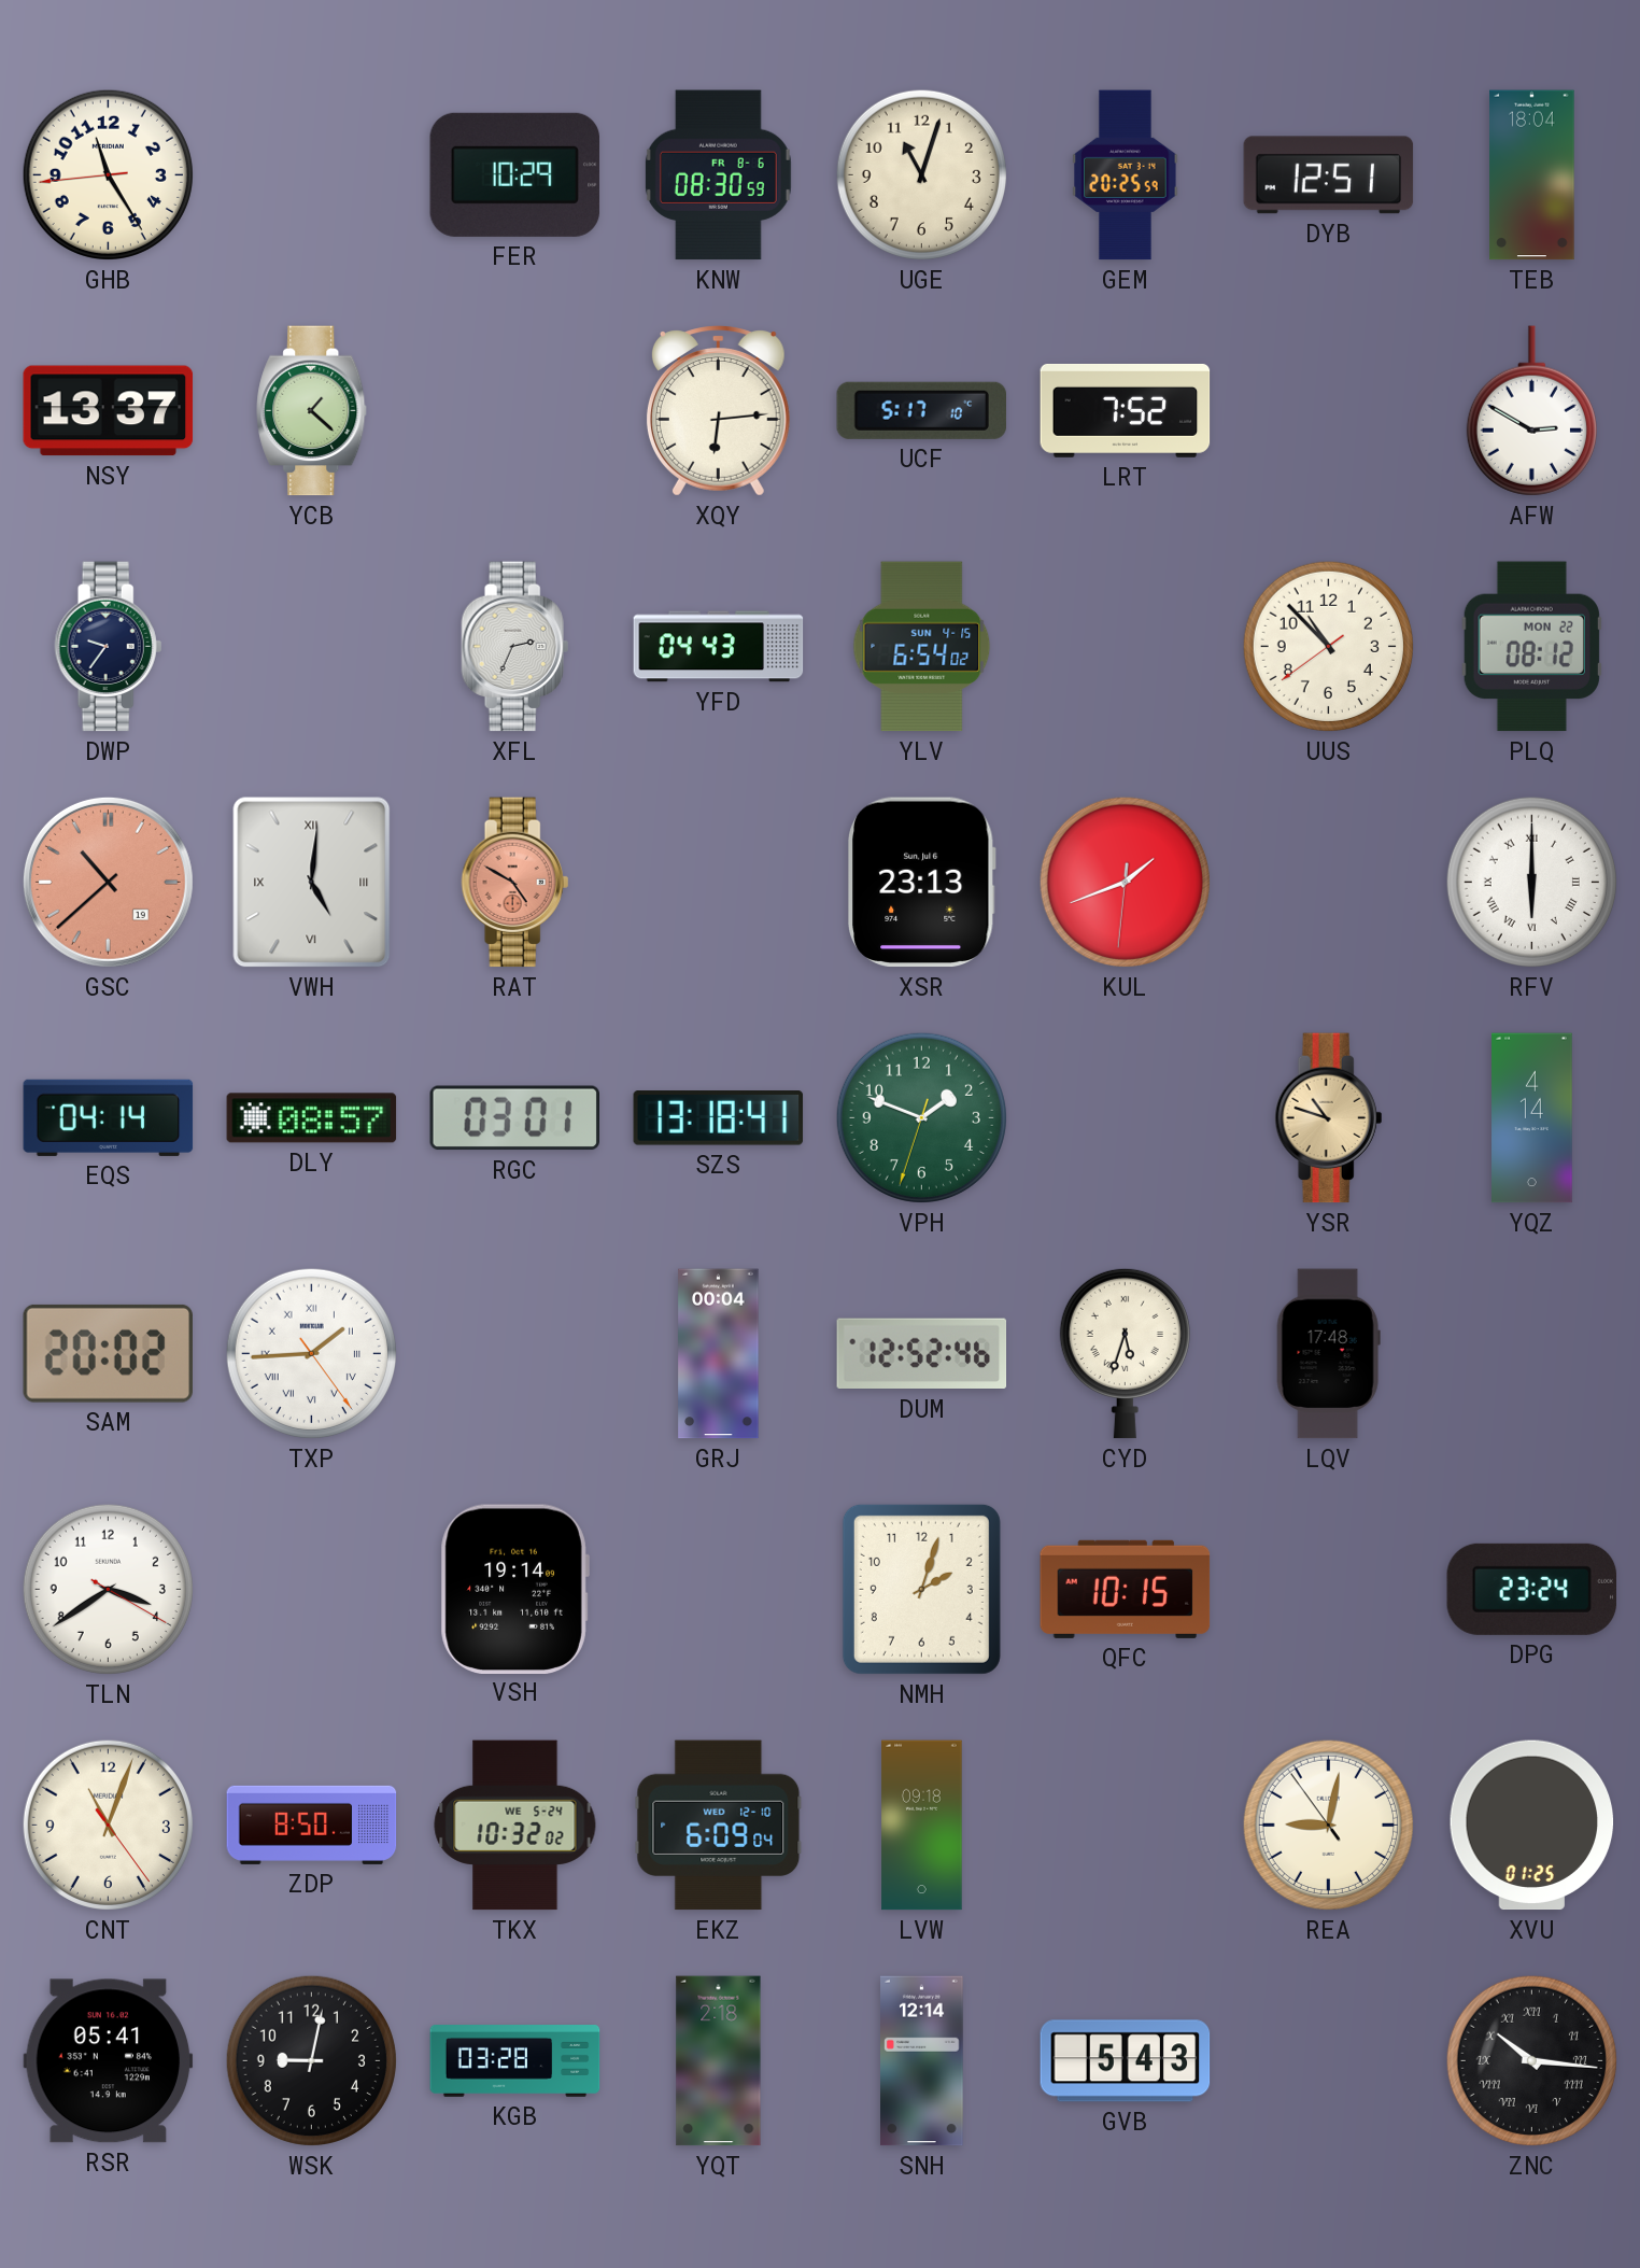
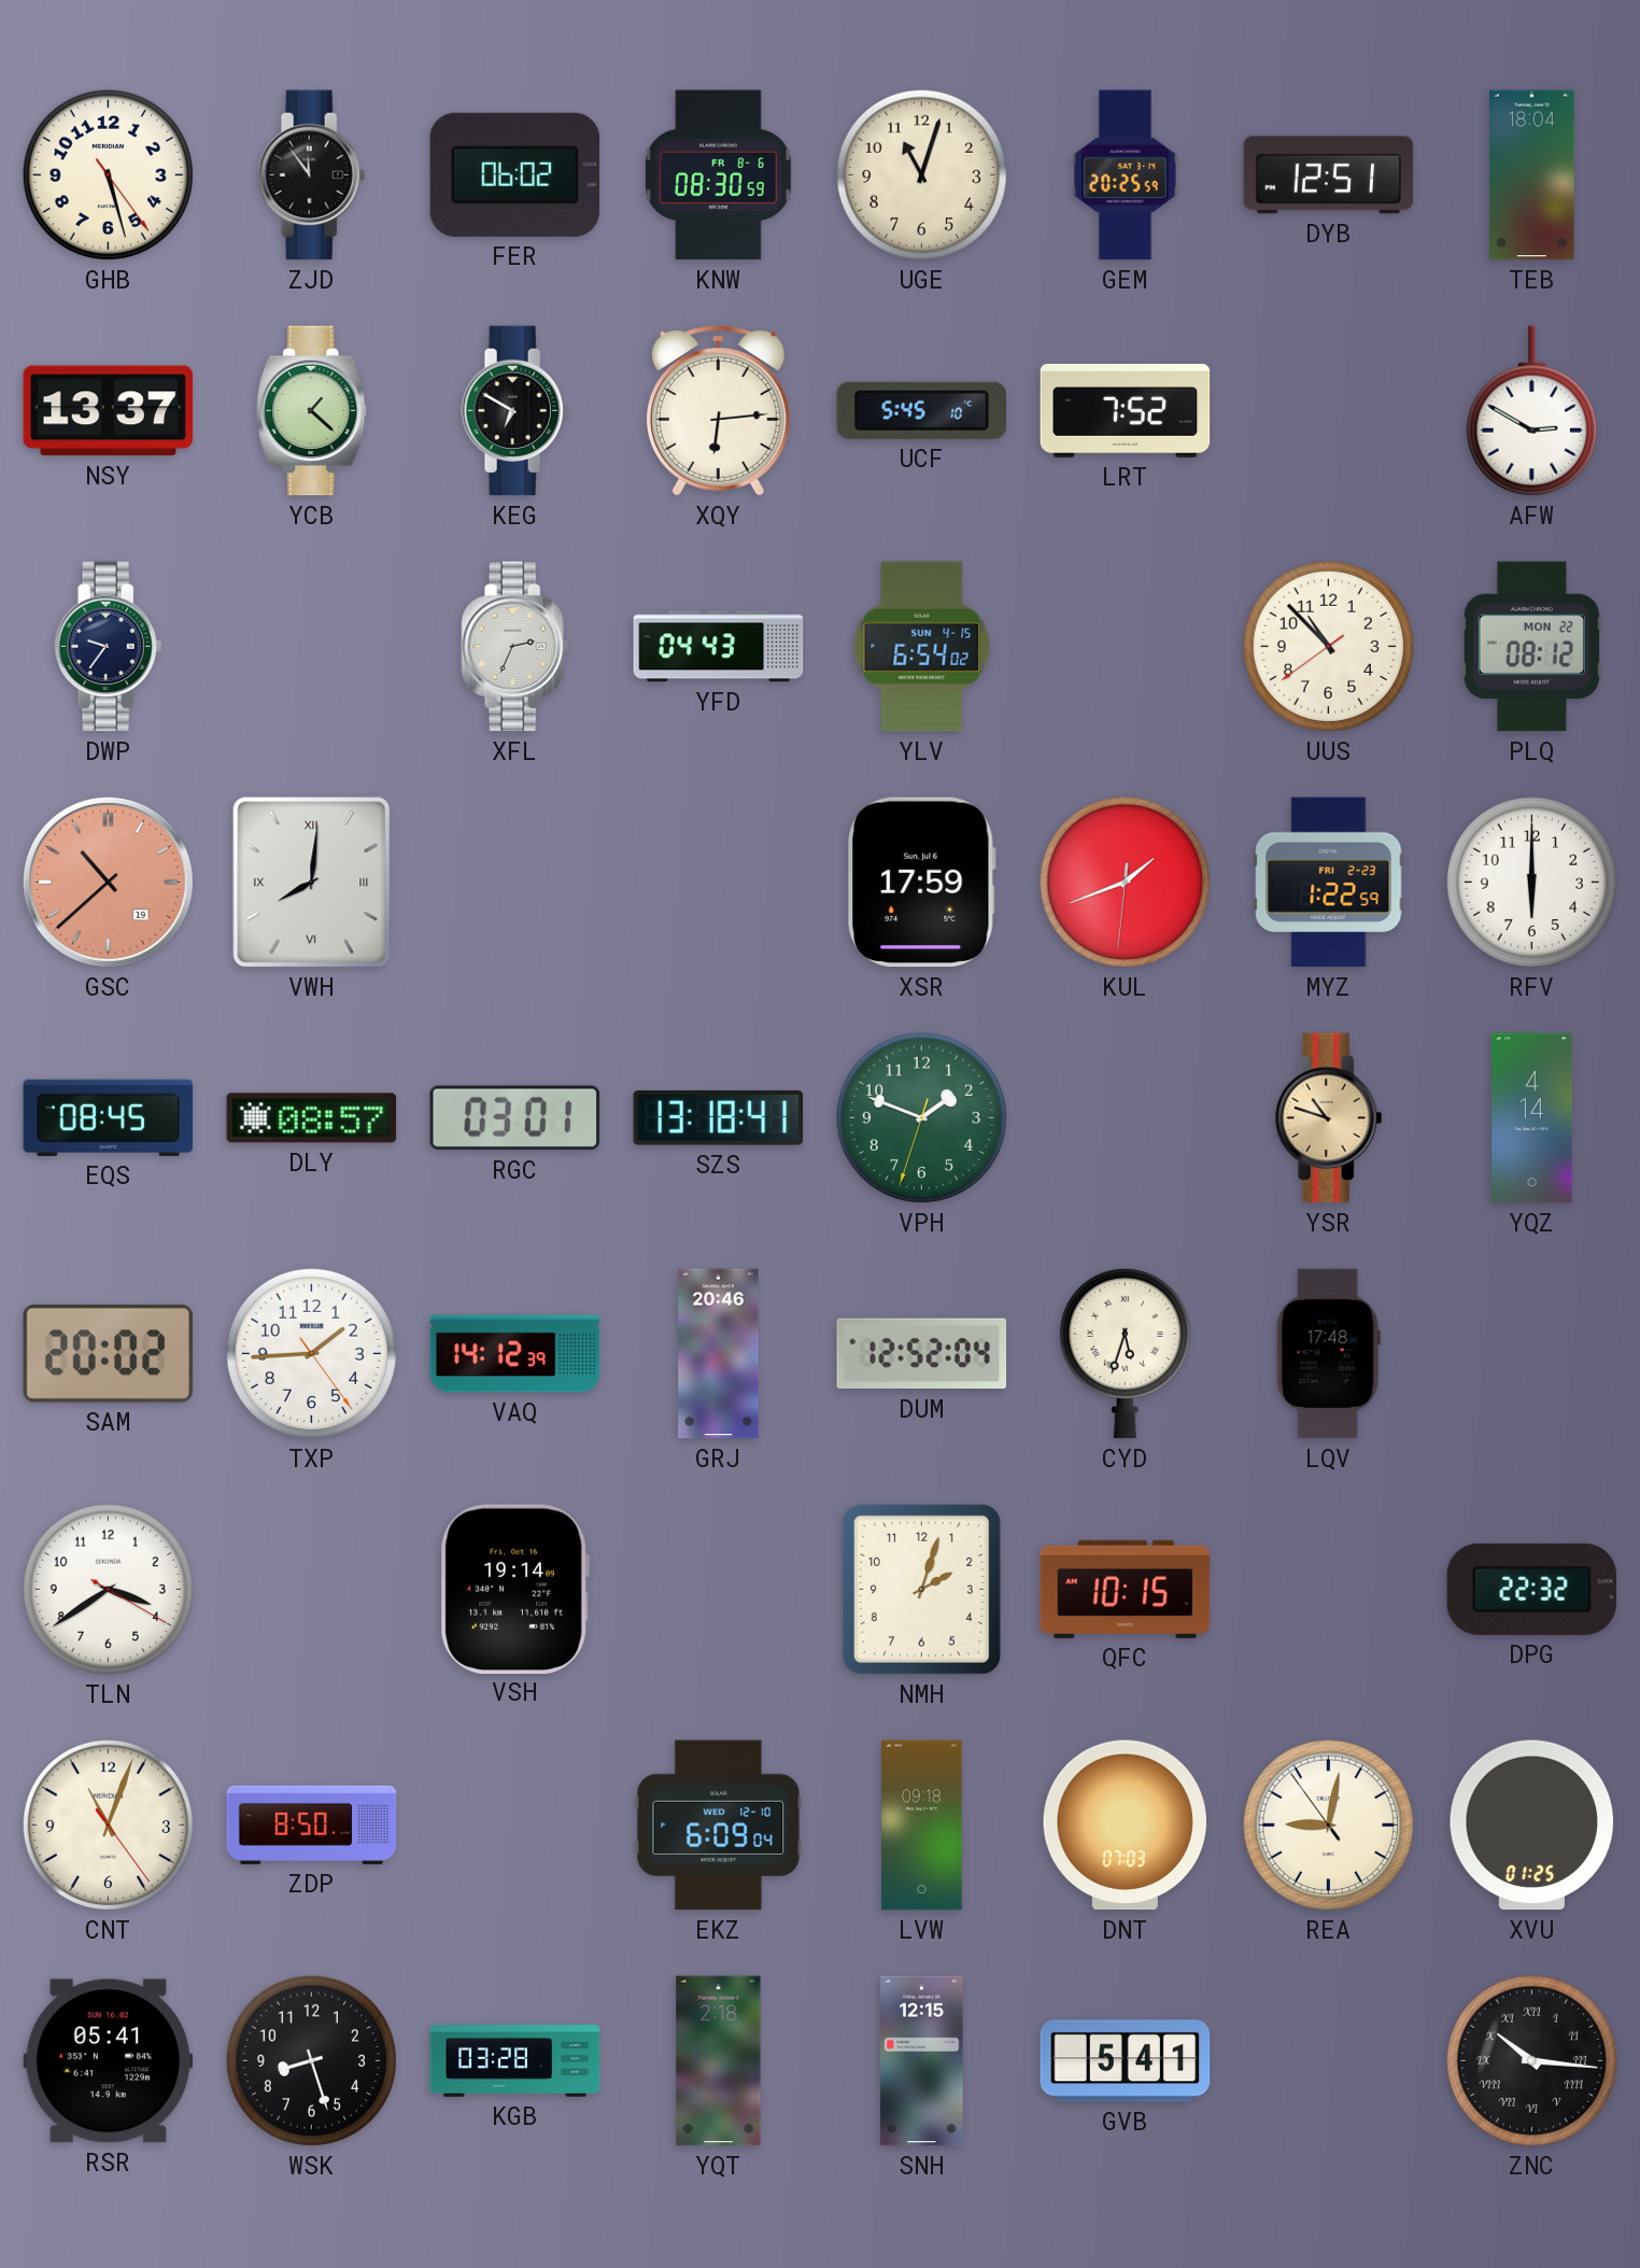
GHB: 11:24 -> 5:27 (108, 174)
ZJD: none -> 11:54 (312, 175)
FER: 10:29 -> 06:02 (515, 174)
KEG: none -> 6:50 (515, 411)
UCF: 5:17 -> 5:45 (921, 410)
VWH: 5:01 -> 8:01 (312, 883)
RAT: 4:50 -> none (515, 883)
XSR: 23:13 -> 17:59 (922, 883)
MYZ: none -> 1:22 (1329, 883)
RFV numerals: Roman -> Arabic (1531, 882)
EQS: 04:14 -> 08:45 (109, 1117)
TXP numerals: Roman -> Arabic (311, 1353)
VAQ: none -> 14:12 (515, 1354)
GRJ: 00:04 -> 20:46 (719, 1354)
DUM: 12:52:46 -> 12:52:04 (922, 1354)
DPG: 23:24 -> 22:32 (1532, 1589)
TKX: 10:32 -> none (515, 1826)
DNT: none -> 07:03 (1125, 1826)
WSK: 9:02 -> 8:27 (311, 2060)
SNH: 12:14 -> 12:15 (922, 2061)
GVB: 5:43 -> 5:41 (1126, 2061)
